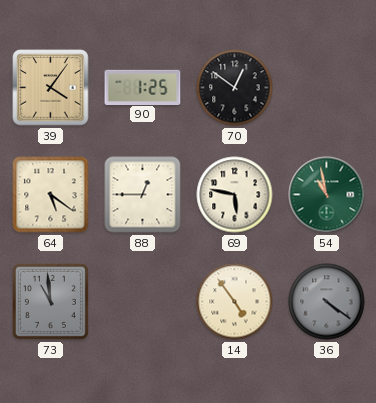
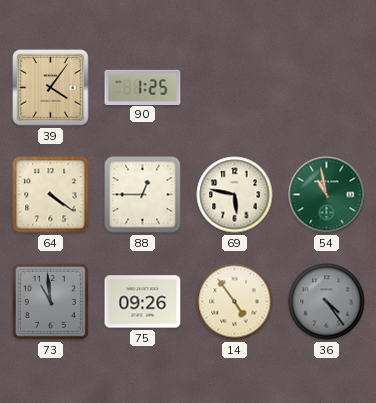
70: 12:51 -> none (235, 88)
64: 5:21 -> 4:21 (51, 195)
75: none -> 09:26 (143, 302)
36: 4:21 -> 4:24 (327, 302)
